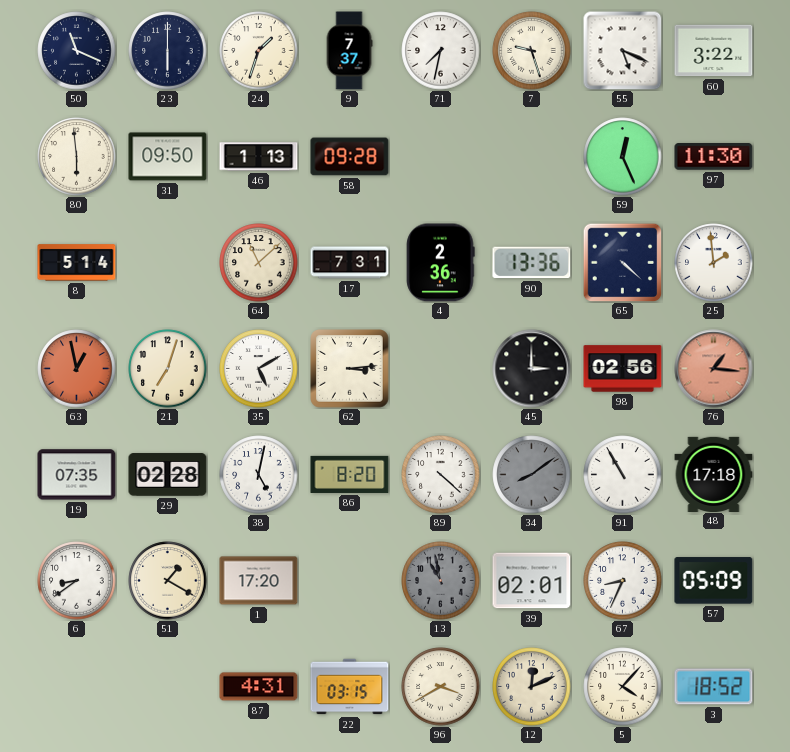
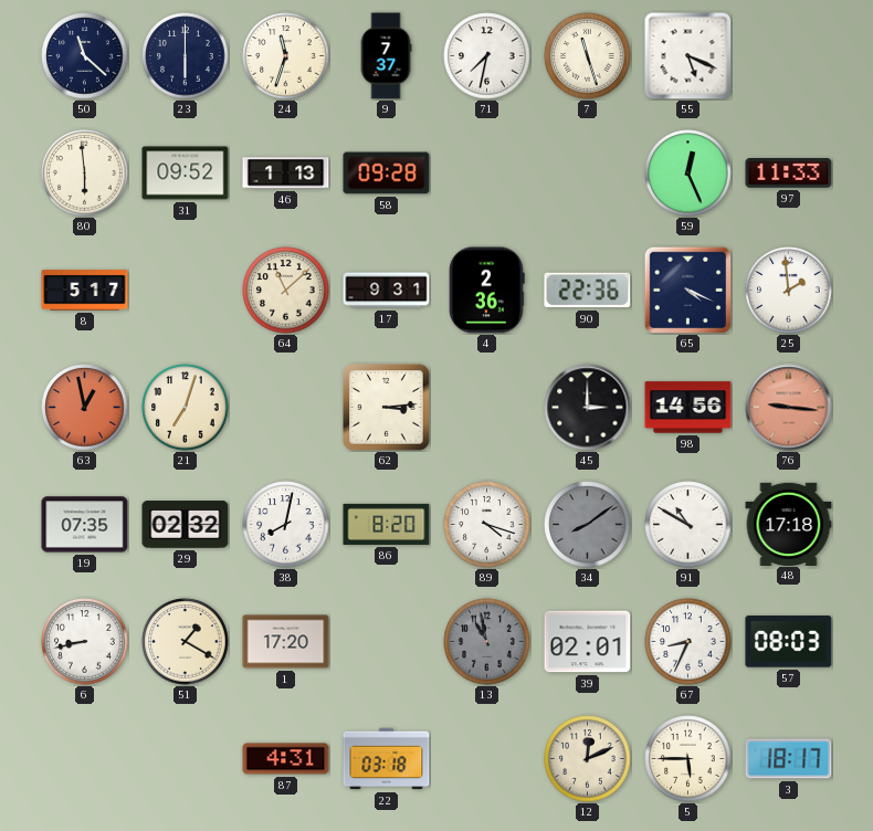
50: 11:19 -> 11:22 (85, 56)
24: 1:33 -> 11:33 (286, 56)
7: 9:27 -> 11:27 (588, 56)
60: 3:22 -> none (714, 51)
31: 09:50 -> 09:52 (186, 173)
97: 11:30 -> 11:33 (789, 173)
8: 5:14 -> 5:17 (85, 291)
17: 7:31 -> 9:31 (387, 291)
90: 13:36 -> 22:36 (588, 291)
65: 4:22 -> 4:19 (687, 290)
35: 5:10 -> none (259, 369)
98: 02:56 -> 14:56 (688, 408)
76: 1:16 -> 9:16 (789, 408)
29: 02:28 -> 02:32 (186, 525)
38: 5:02 -> 8:02 (286, 525)
89: 4:22 -> 4:18 (487, 525)
91: 10:55 -> 10:50 (688, 525)
6: 8:39 -> 8:43 (85, 642)
57: 05:09 -> 08:03 (789, 642)
22: 03:15 -> 03:18 (387, 759)
96: 3:40 -> none (441, 687)
5: 4:07 -> 5:45 (688, 759)
3: 18:52 -> 18:17 (789, 759)
